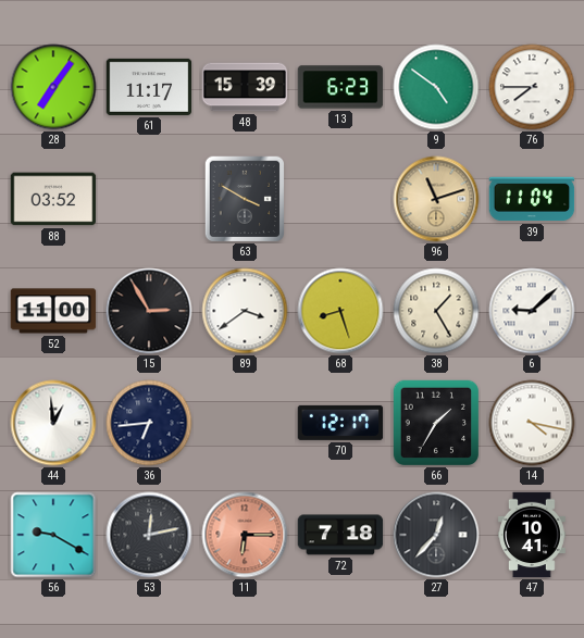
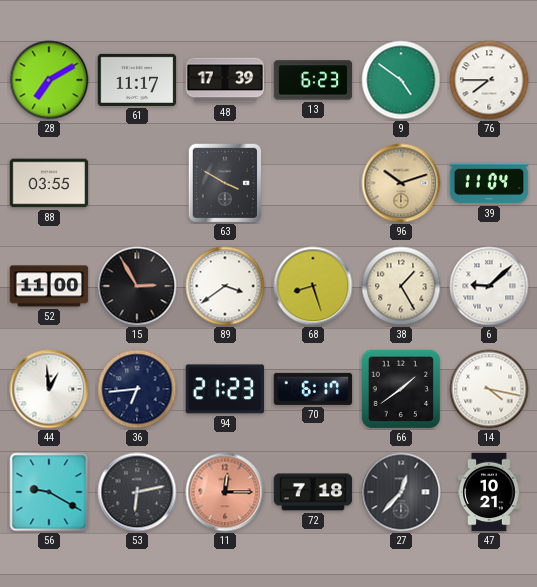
28: 7:06 -> 7:10 (49, 80)
48: 15:39 -> 17:39 (225, 80)
88: 03:52 -> 03:55 (49, 183)
96: 11:12 -> 10:12 (401, 183)
94: none -> 21:23 (225, 389)
70: 12:17 -> 6:17 (313, 389)
66: 1:35 -> 1:39 (400, 388)
53: 12:13 -> 6:13 (137, 492)
11: 6:15 -> 12:15 (225, 492)
47: 10:41 -> 10:21 (490, 492)
